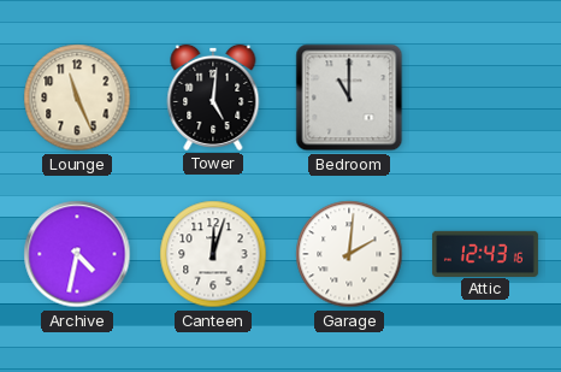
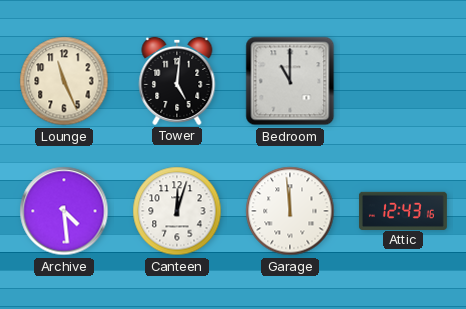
Archive: 4:32 -> 4:29 (64, 211)
Garage: 2:01 -> 11:59 (290, 211)
